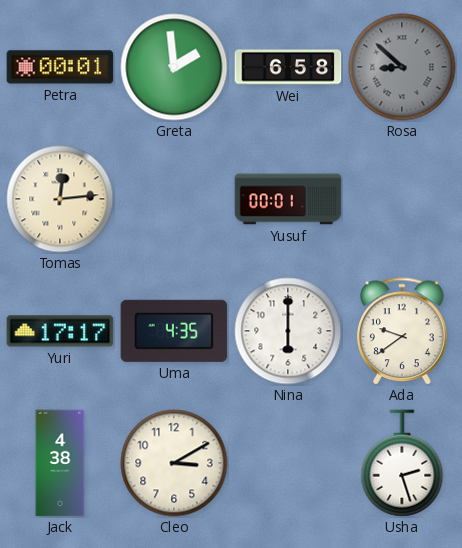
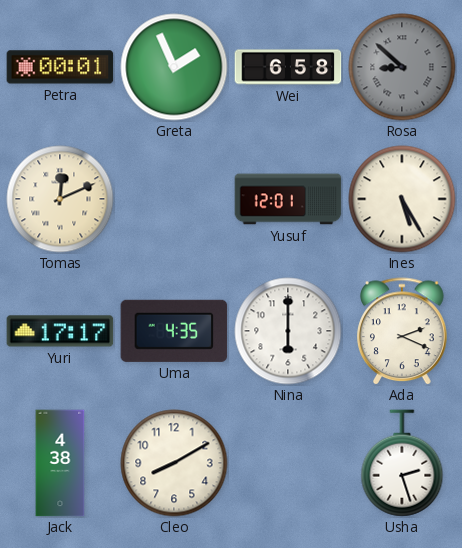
Greta: 1:59 -> 1:56 (174, 67)
Tomas: 12:14 -> 12:11 (60, 199)
Yusuf: 00:01 -> 12:01 (288, 199)
Ines: none -> 5:25 (402, 199)
Ada: 9:39 -> 2:19 (403, 331)
Cleo: 3:10 -> 8:10 (174, 463)
